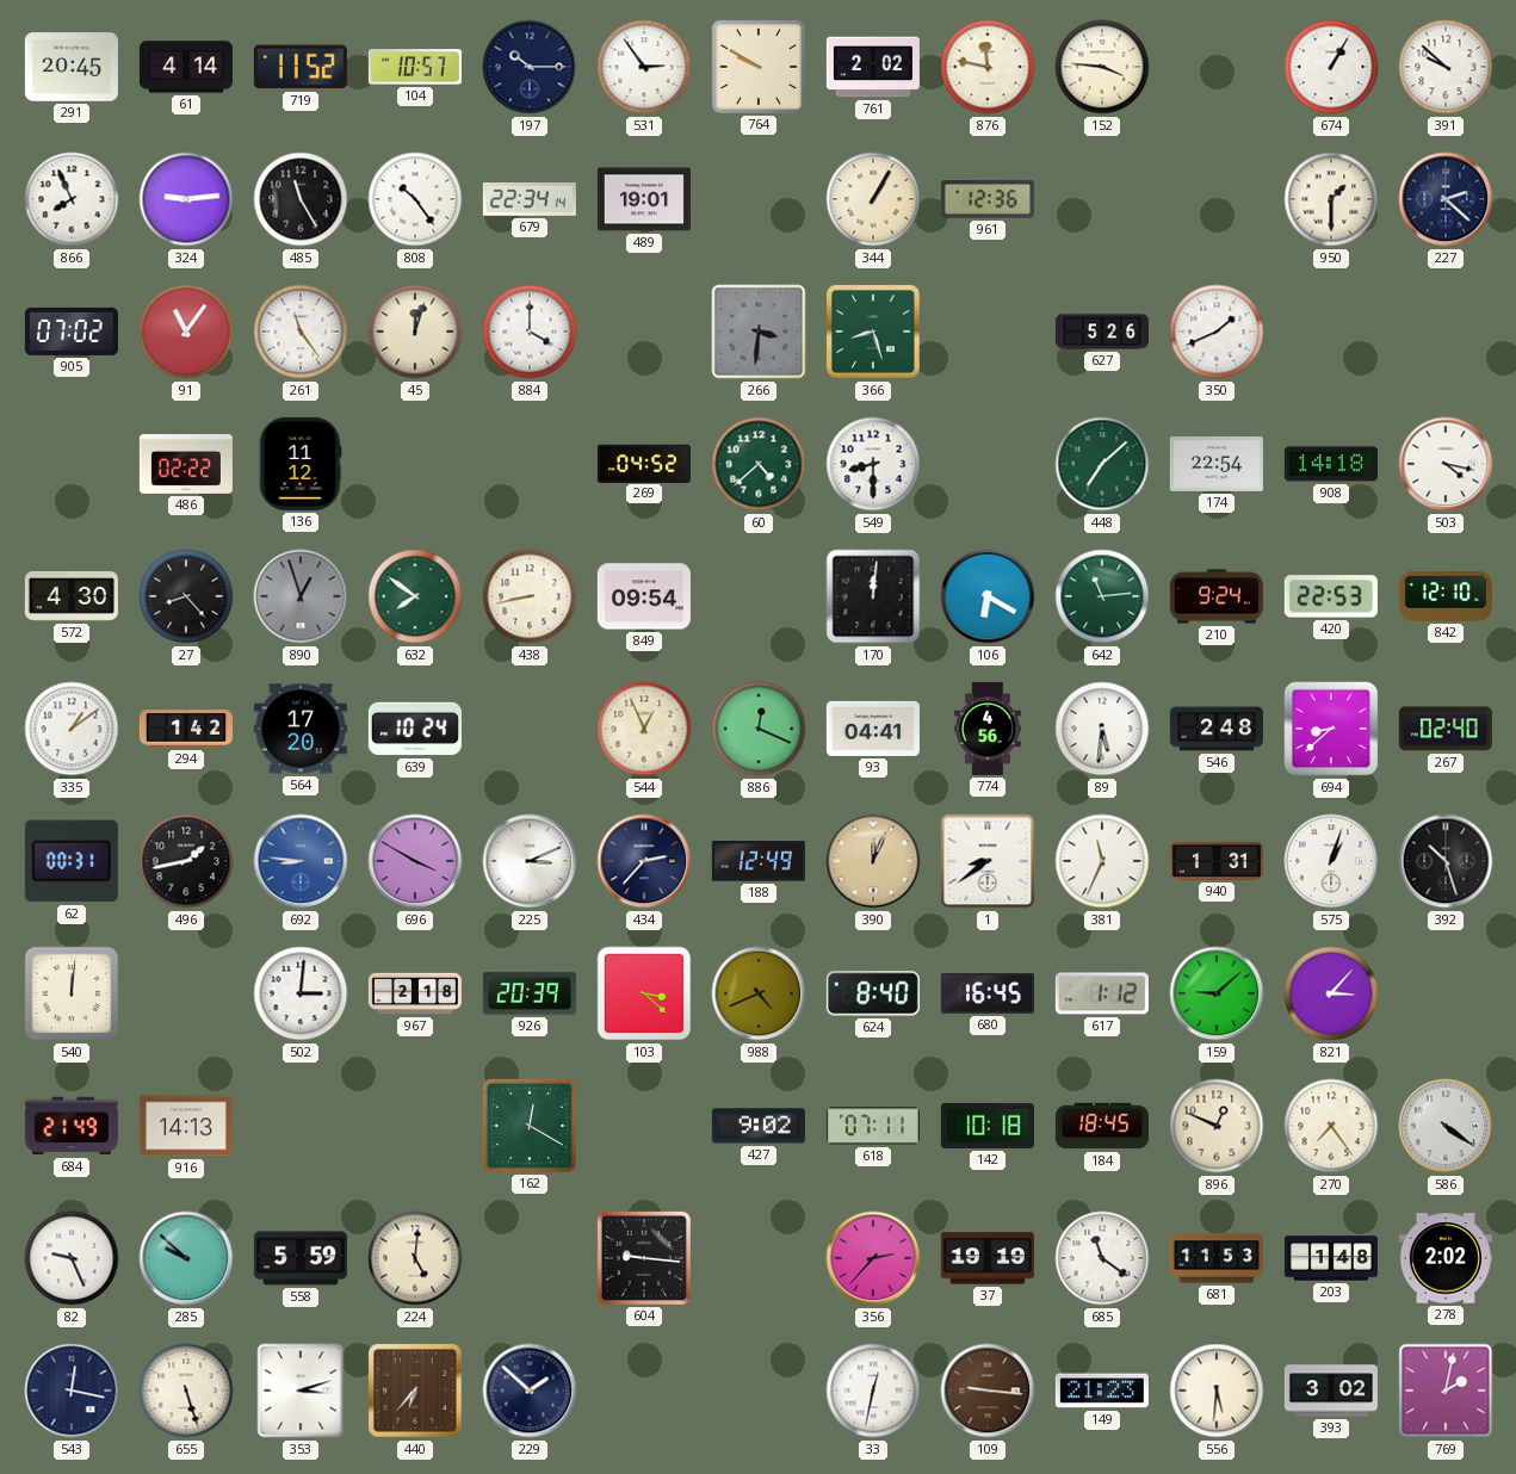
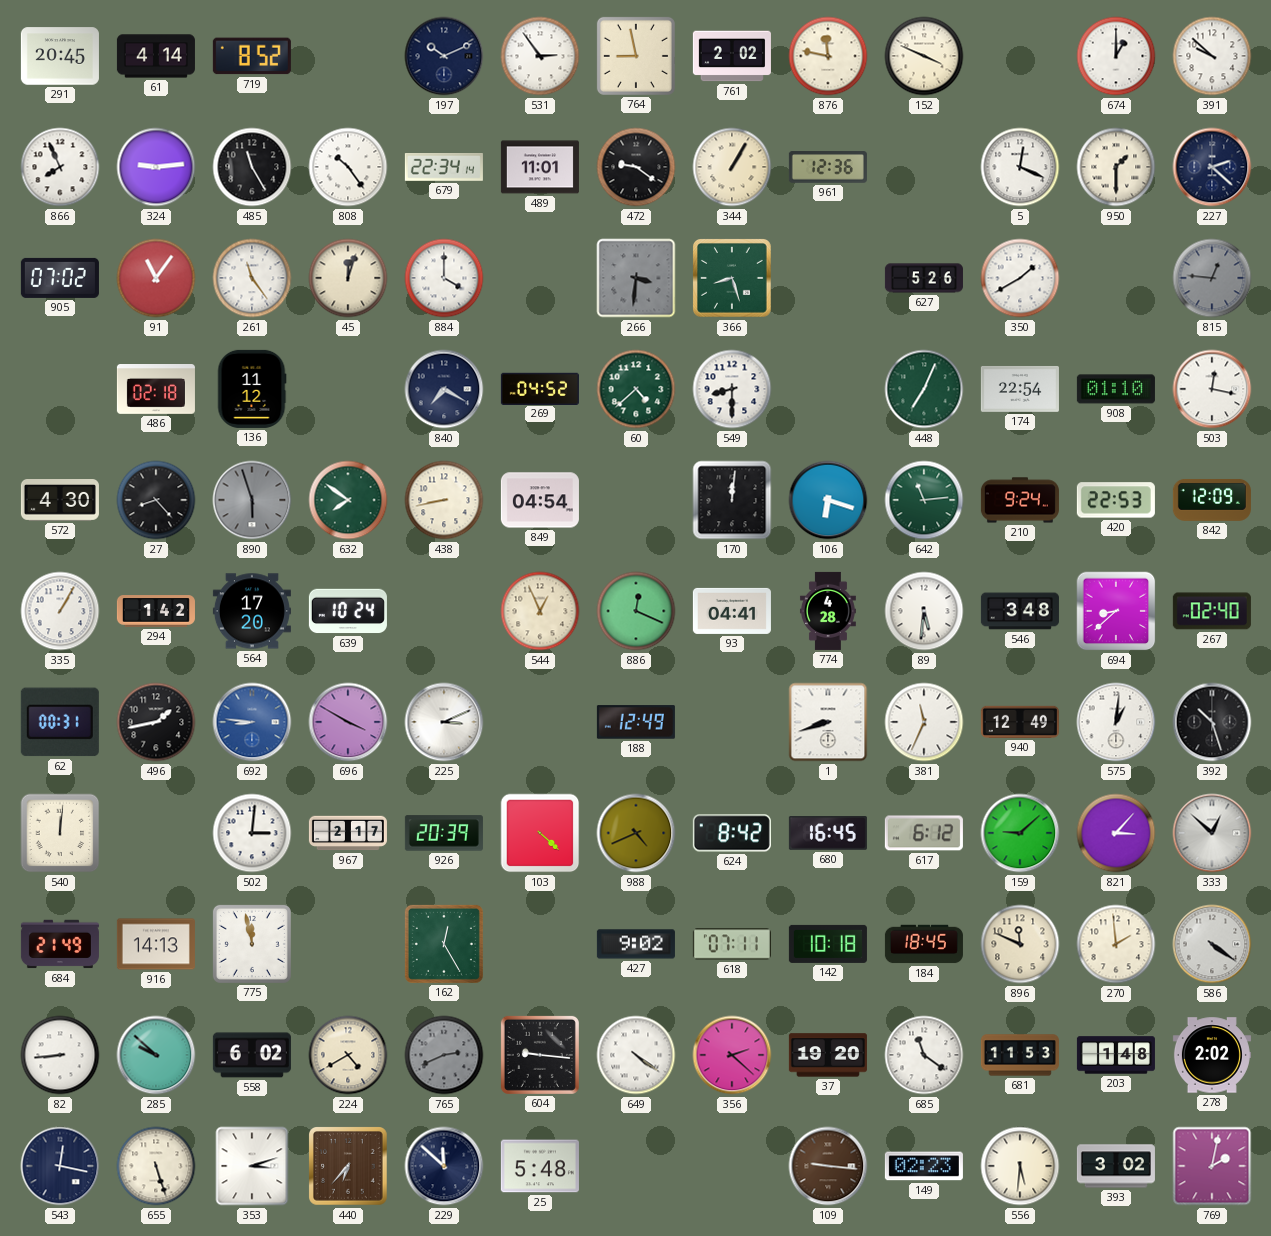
719: 11:52 -> 8:52 (252, 56)
104: 10:57 -> none (415, 67)
197: 10:15 -> 10:11 (444, 56)
764: 9:50 -> 8:58 (636, 56)
152: 3:46 -> 3:49 (924, 56)
674: 1:05 -> 1:00 (1116, 56)
489: 19:01 -> 11:01 (540, 167)
472: none -> 9:21 (636, 167)
5: none -> 12:19 (1020, 167)
350: 1:41 -> 1:40 (1020, 278)
815: none -> 12:46 (1212, 278)
486: 02:22 -> 02:18 (156, 390)
840: none -> 7:20 (444, 389)
448: 7:08 -> 7:04 (924, 389)
908: 14:18 -> 01:10 (1116, 389)
503: 4:17 -> 12:17 (1212, 389)
890: 12:57 -> 5:57 (252, 500)
849: 09:54 -> 04:54 (540, 500)
106: 6:20 -> 6:18 (828, 500)
842: 12:10 -> 12:09 (1212, 500)
335: 1:09 -> 1:05 (60, 611)
774: 4:56 -> 4:28 (828, 611)
546: 2:48 -> 3:48 (1020, 611)
434: 2:37 -> none (644, 861)
390: 12:04 -> none (873, 861)
1: 8:39 -> 8:42 (828, 722)
940: 1:31 -> 12:49 (1020, 722)
575: 1:03 -> 1:01 (1116, 722)
967: 2:18 -> 2:17 (348, 833)
103: 3:22 -> 4:22 (540, 833)
624: 8:40 -> 8:42 (732, 833)
617: 1:12 -> 6:12 (924, 833)
333: none -> 12:52 (1212, 833)
775: none -> 11:58 (252, 944)
162: 12:20 -> 12:25 (444, 944)
896: 12:49 -> 11:49 (1020, 944)
270: 7:24 -> 1:59 (1116, 944)
82: 9:26 -> 8:44 (60, 1055)
558: 5:59 -> 6:02 (252, 1055)
224: 5:01 -> 4:40 (348, 1055)
765: none -> 2:41 (444, 1055)
649: none -> 4:21 (636, 1055)
356: 2:37 -> 2:22 (732, 1055)
37: 19:19 -> 19:20 (828, 1055)
229: 1:52 -> 11:52 (444, 1166)
25: none -> 5:48 (540, 1166)
33: 12:32 -> none (873, 1391)
149: 21:23 -> 02:23 (924, 1166)
